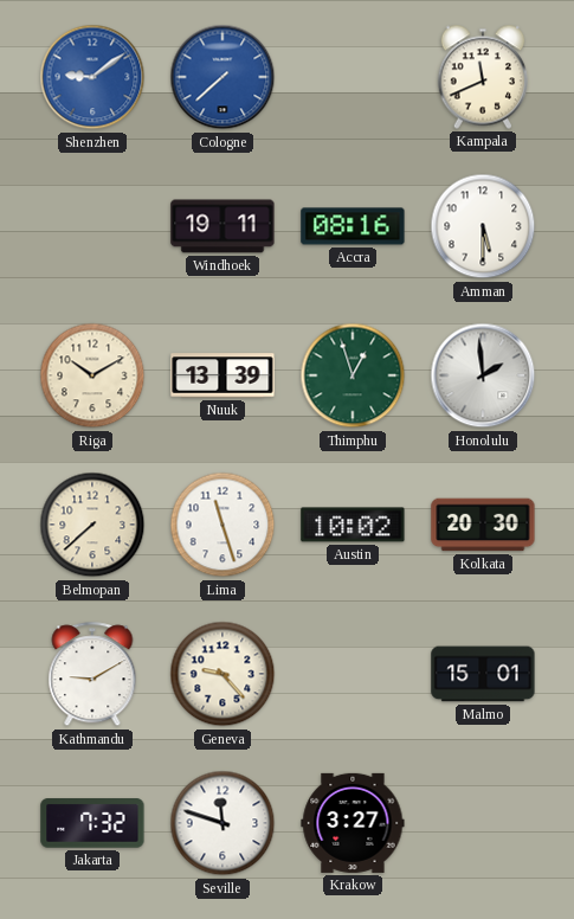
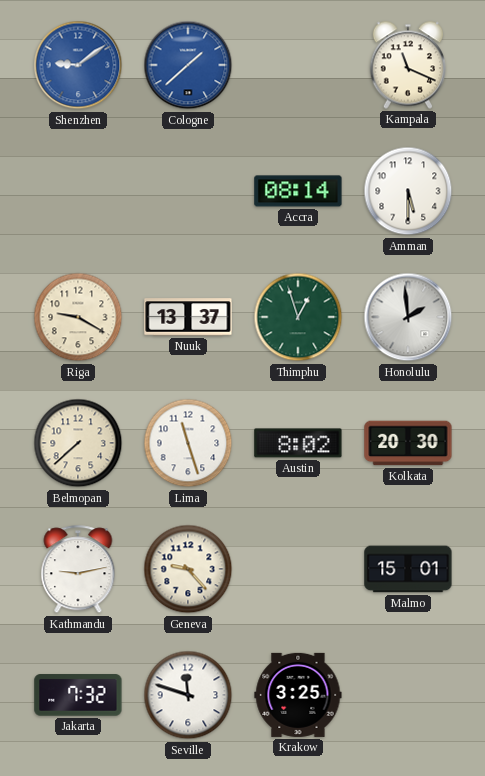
Cologne: 7:38 -> 1:38 (188, 65)
Kampala: 11:41 -> 11:19 (407, 65)
Windhoek: 19:11 -> none (222, 226)
Accra: 08:16 -> 08:14 (298, 191)
Riga: 10:10 -> 9:20 (78, 317)
Nuuk: 13:39 -> 13:37 (188, 317)
Austin: 10:02 -> 8:02 (298, 443)
Kathmandu: 9:10 -> 9:13 (78, 570)
Krakow: 3:27 -> 3:25 (298, 695)
